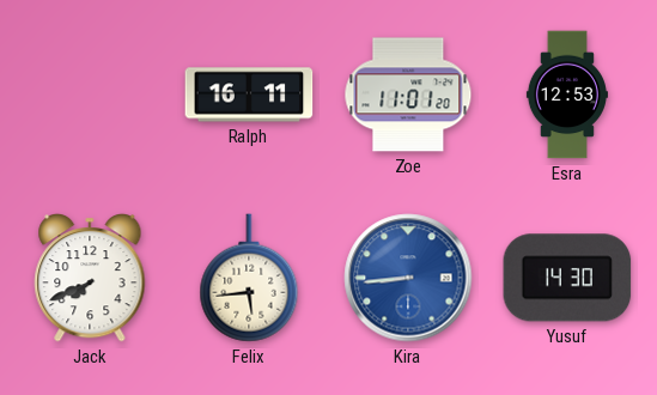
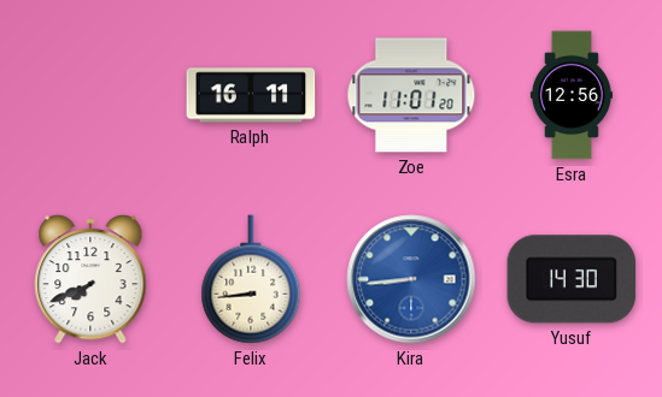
Esra: 12:53 -> 12:56 (572, 95)
Felix: 5:44 -> 8:44 (251, 279)
